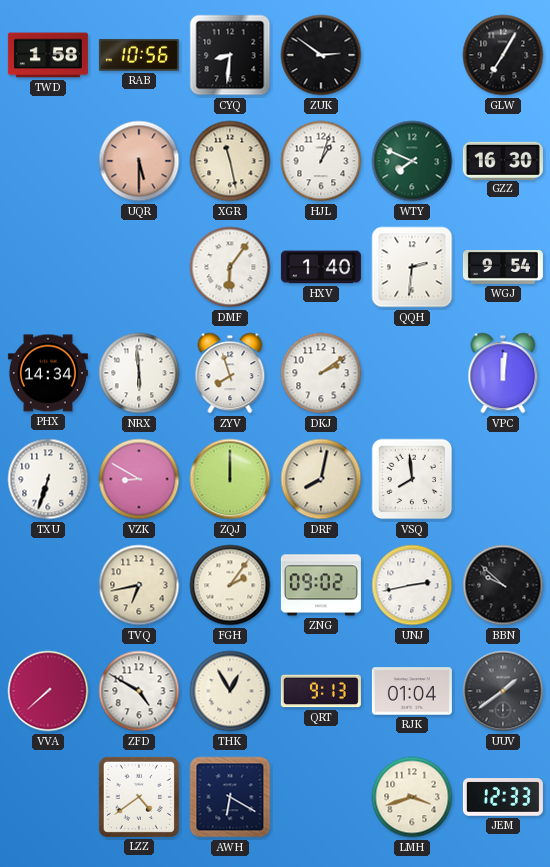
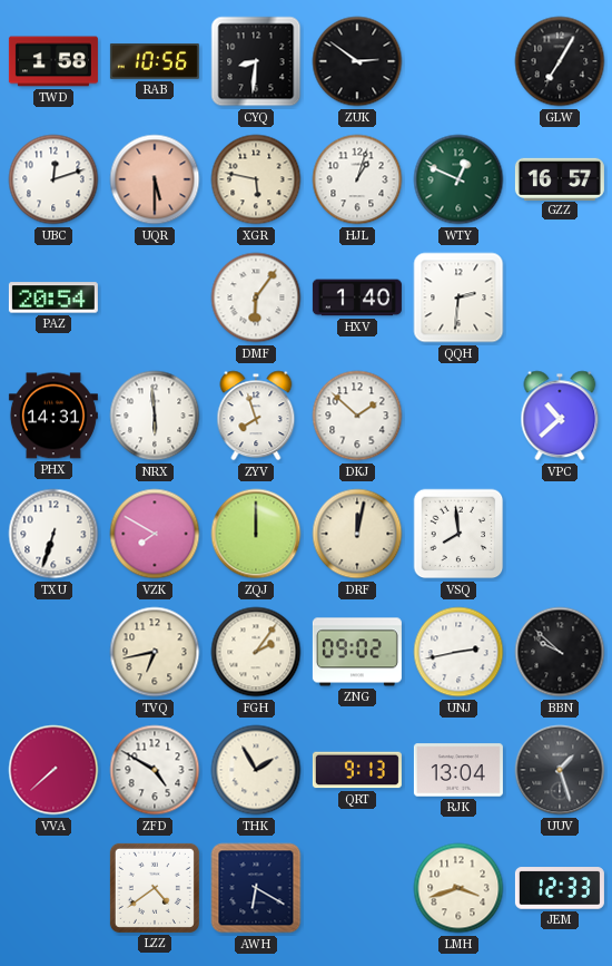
UBC: none -> 12:12 (53, 179)
XGR: 11:28 -> 5:47 (256, 179)
WTY: 7:49 -> 12:49 (458, 179)
GZZ: 16:30 -> 16:57 (560, 178)
PAZ: none -> 20:54 (53, 297)
WGJ: 9:54 -> none (503, 268)
PHX: 14:34 -> 14:31 (53, 416)
DKJ: 2:09 -> 1:52 (357, 416)
VPC: 12:01 -> 10:38 (560, 416)
VZK: 8:50 -> 7:50 (155, 534)
DRF: 8:02 -> 12:02 (357, 534)
THK: 12:55 -> 1:55 (256, 770)
RJK: 01:04 -> 13:04 (458, 770)
UUV: 1:39 -> 1:27 (560, 770)
